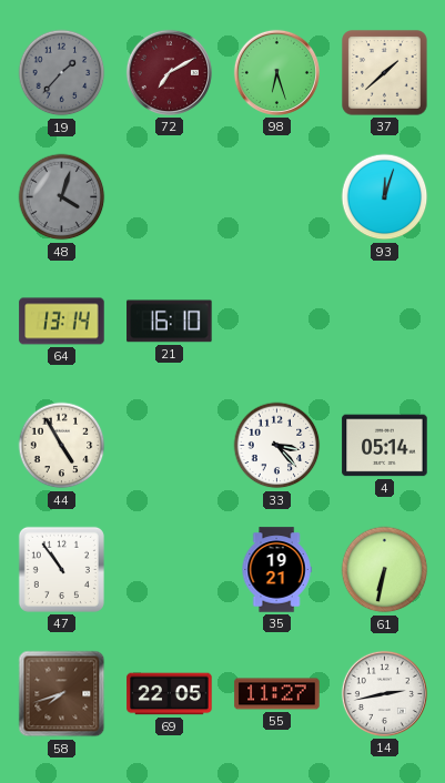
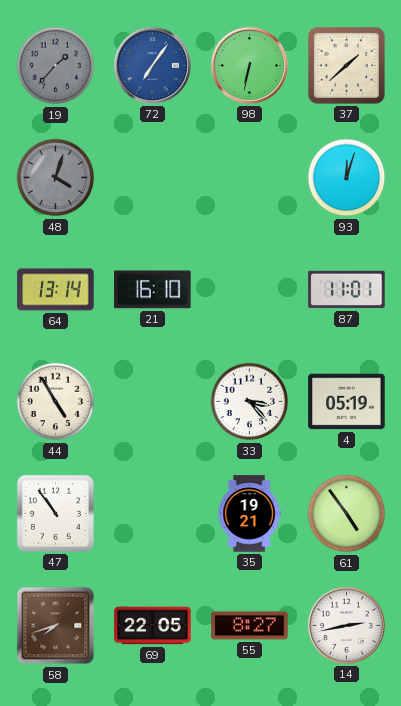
72: 7:10 -> 7:06 (152, 65)
72 dial: burgundy -> blue (152, 65)
98: 6:27 -> 6:32 (249, 65)
87: none -> 11:01 (347, 290)
4: 05:14 -> 05:19 (347, 402)
61: 6:32 -> 4:54 (347, 514)
55: 11:27 -> 8:27 (250, 626)
